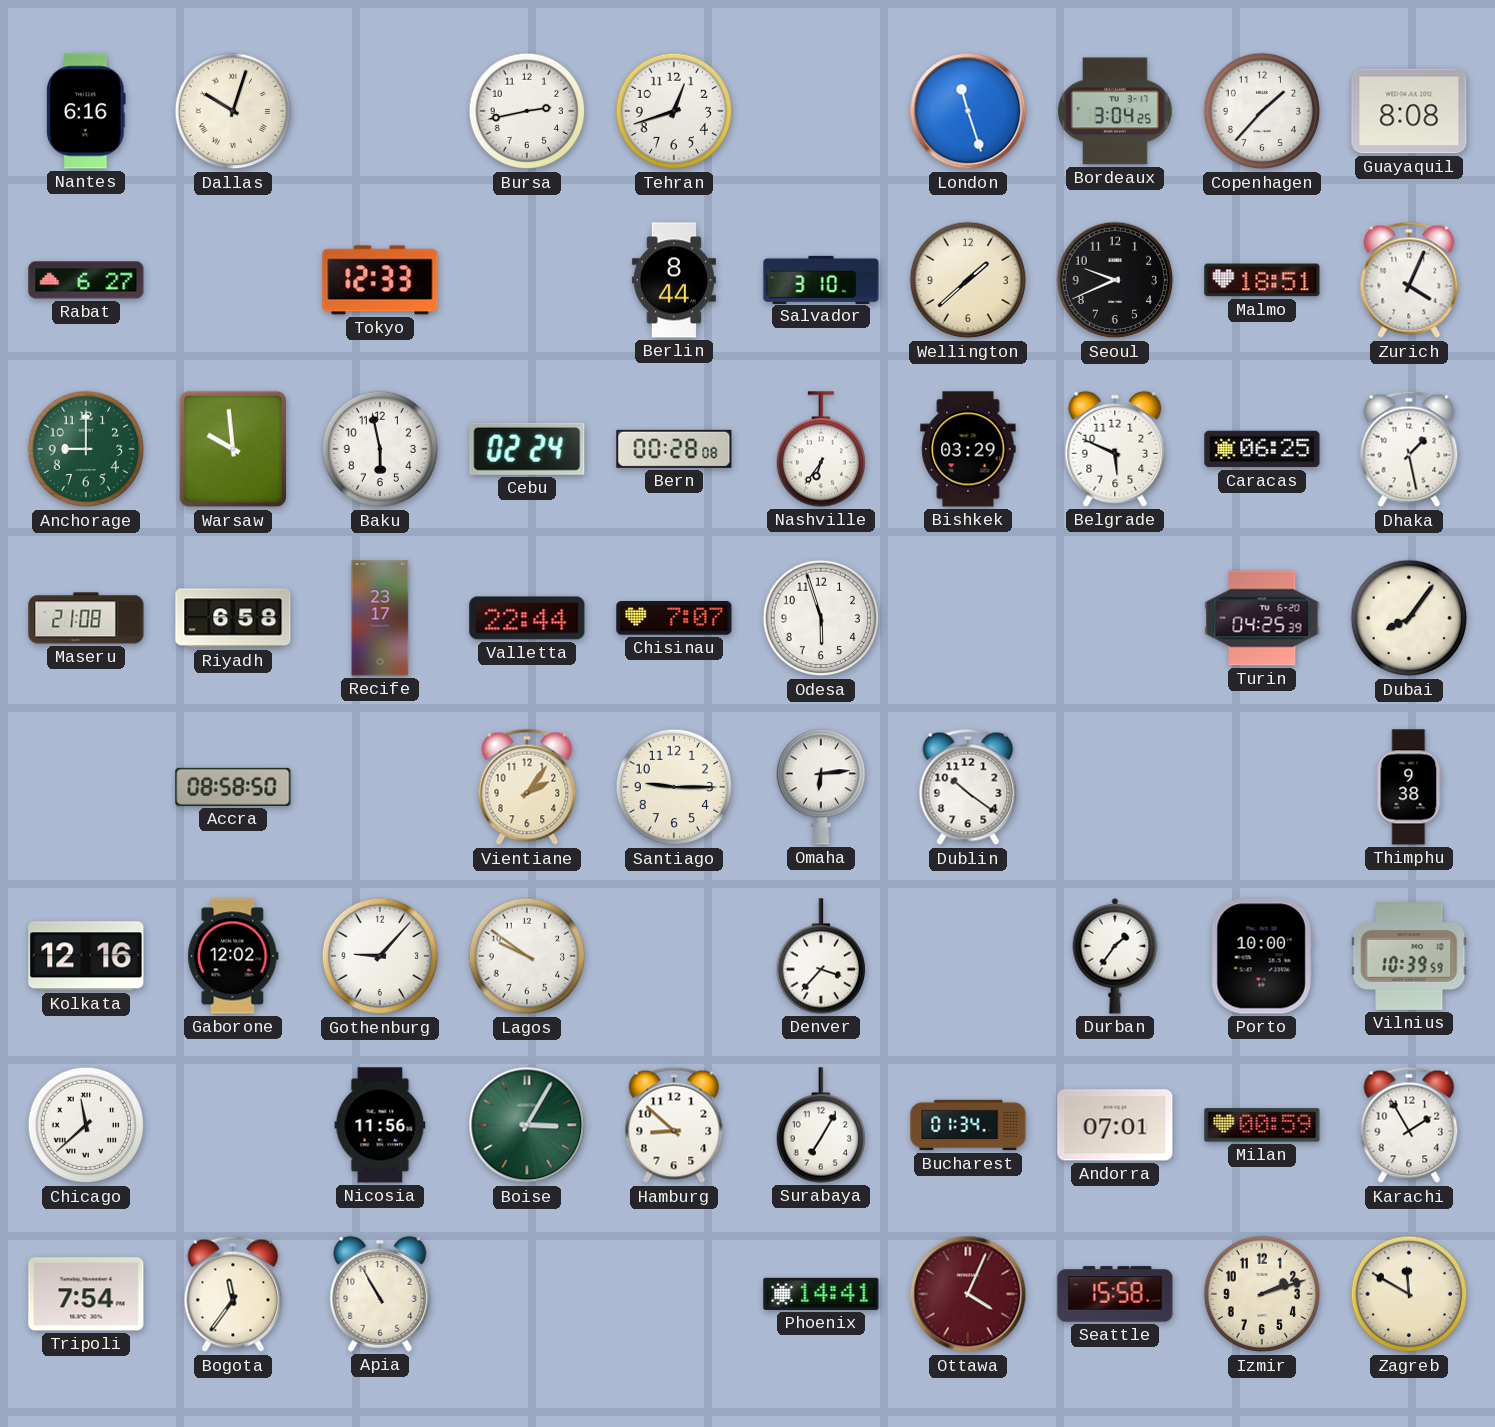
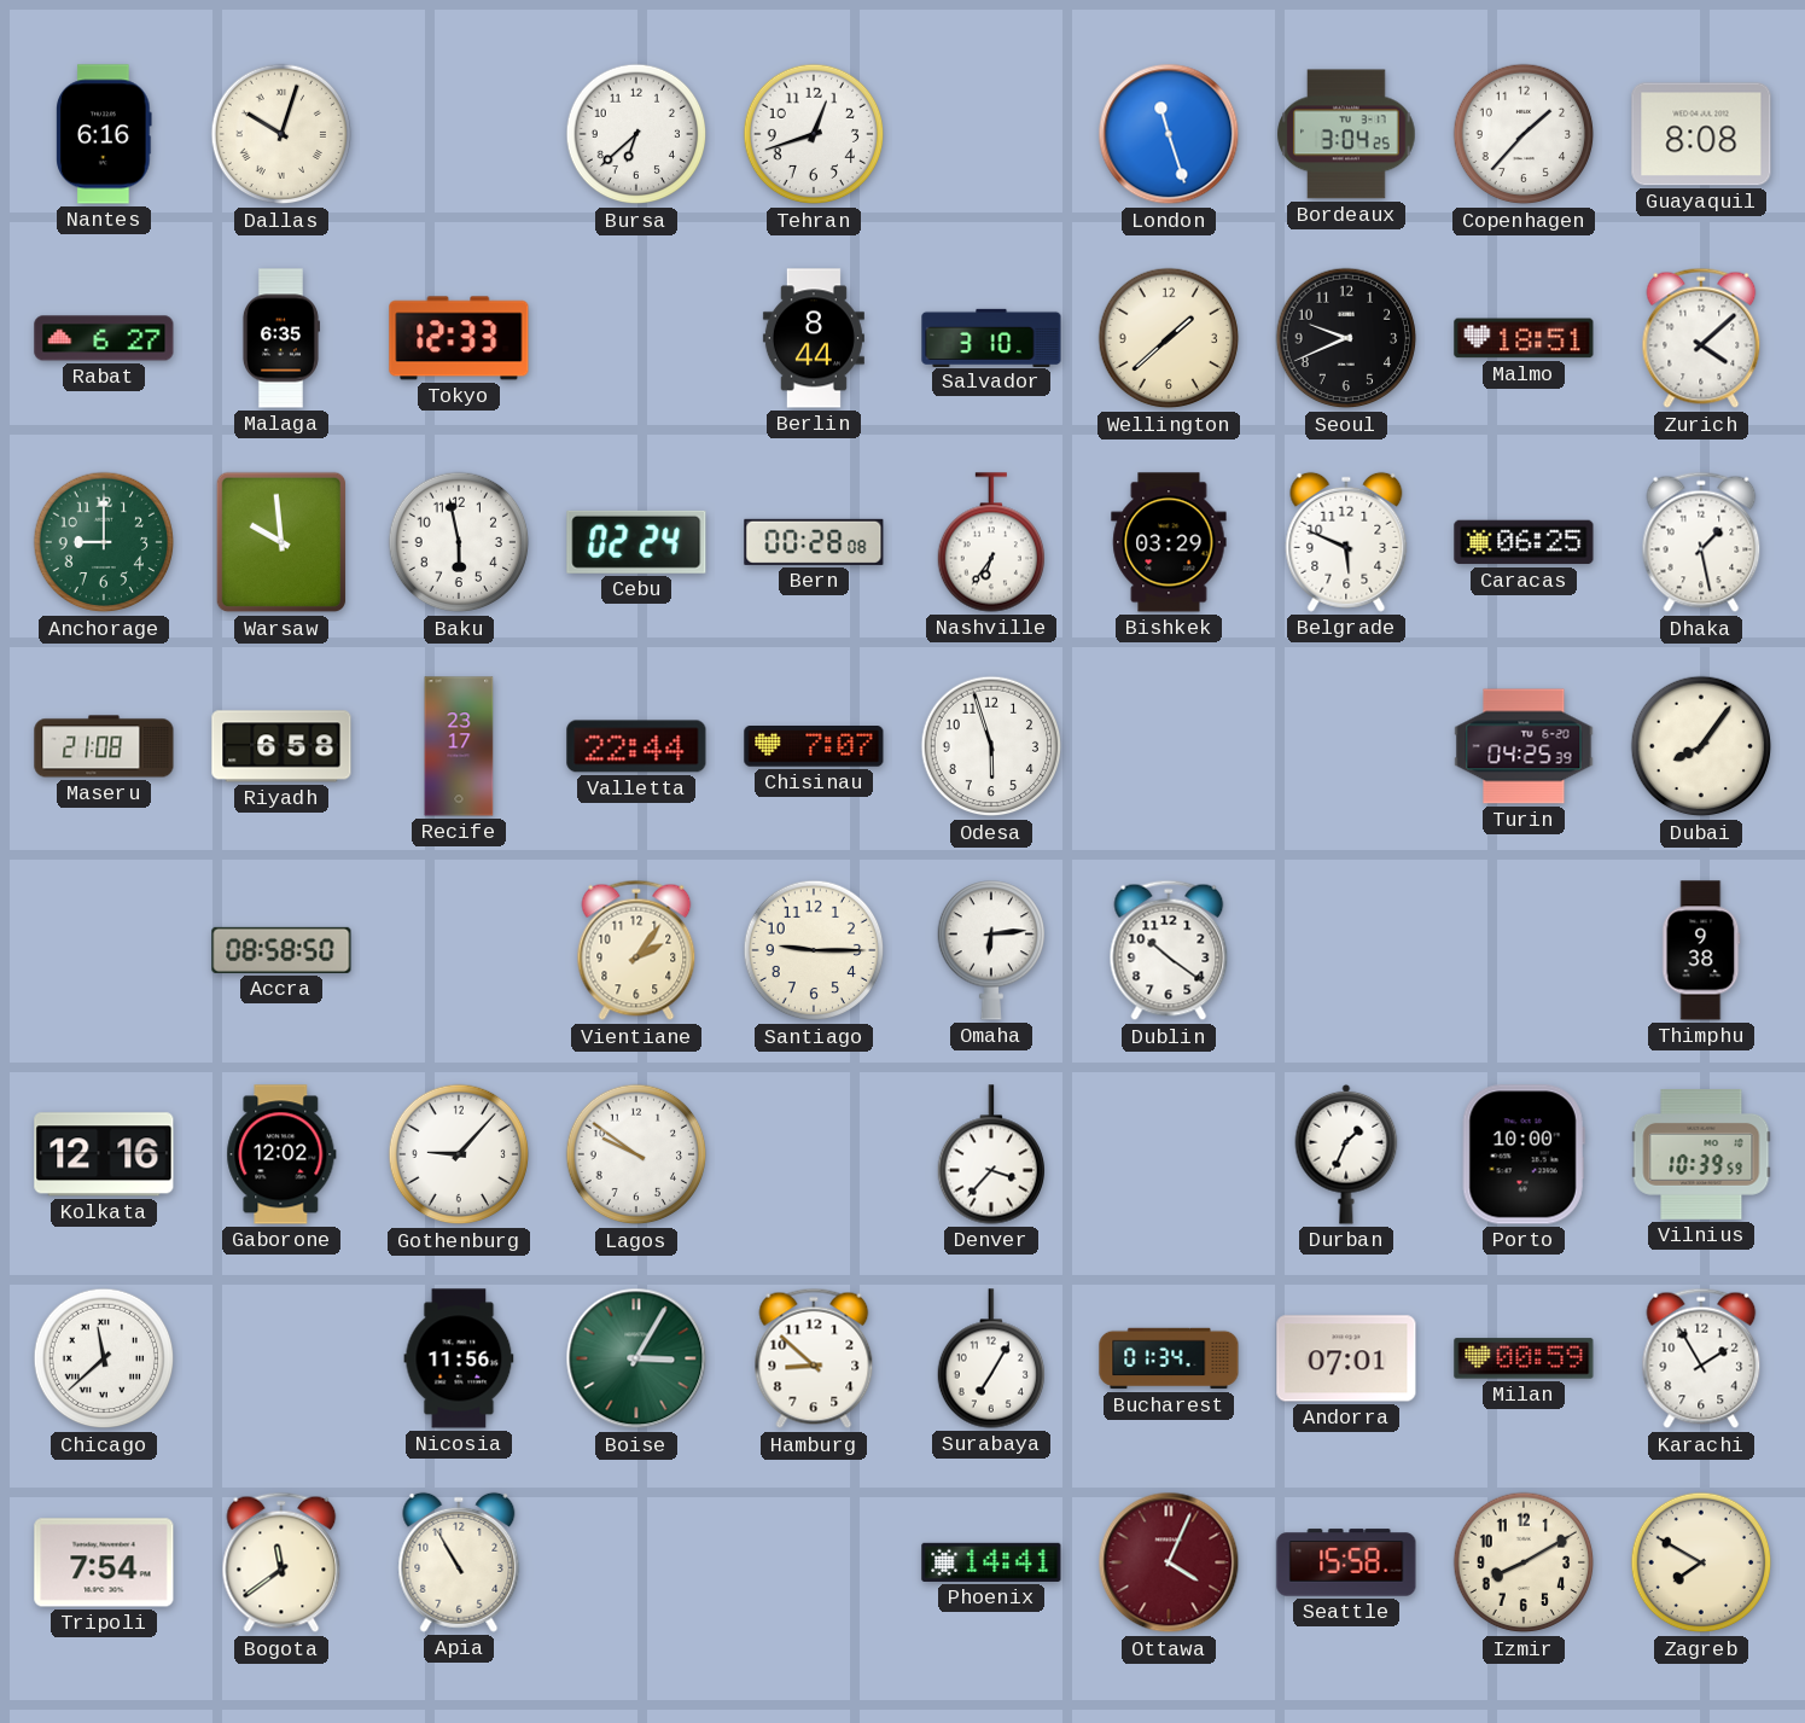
Bursa: 2:43 -> 6:38 (636, 134)
Malaga: none -> 6:35 (280, 338)
Zurich: 4:04 -> 4:08 (1701, 338)
Durban: 1:36 -> 1:34 (1346, 1154)
Bogota: 11:36 -> 11:39 (281, 1562)
Izmir: 2:12 -> 8:10 (1524, 1562)
Zagreb: 11:50 -> 7:50 (1701, 1562)
